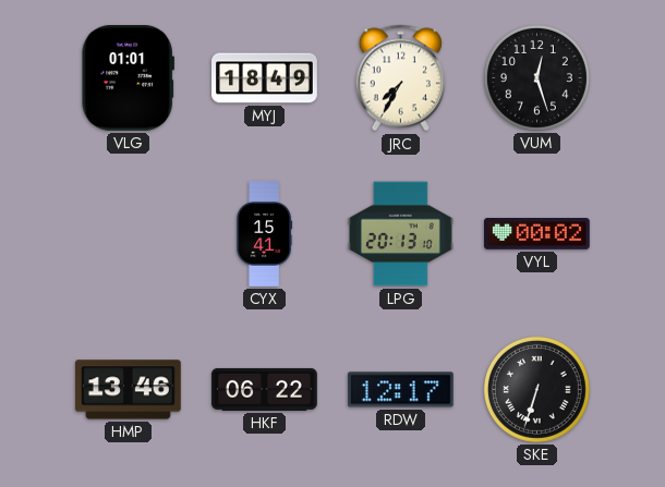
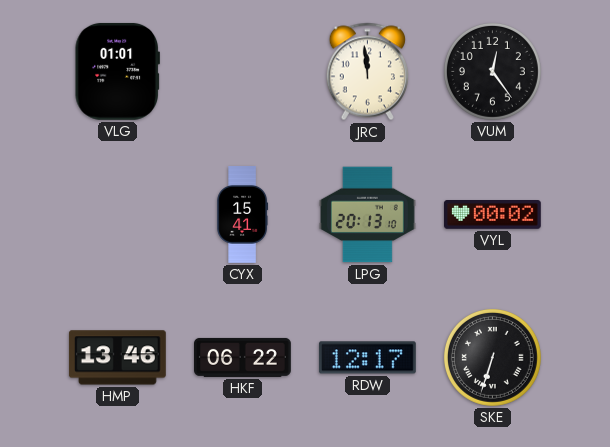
MYJ: 18:49 -> none (265, 78)
JRC: 7:35 -> 11:59 (367, 72)
VUM: 12:27 -> 12:24 (492, 71)
